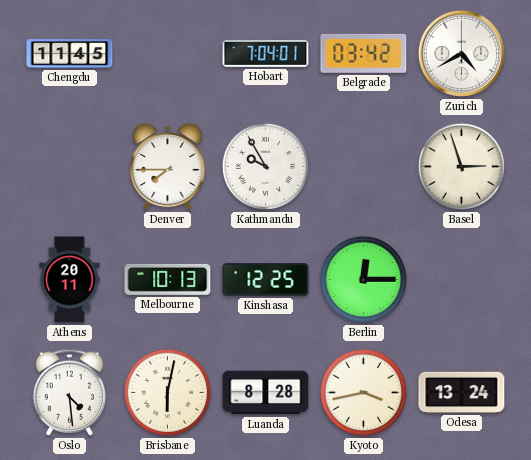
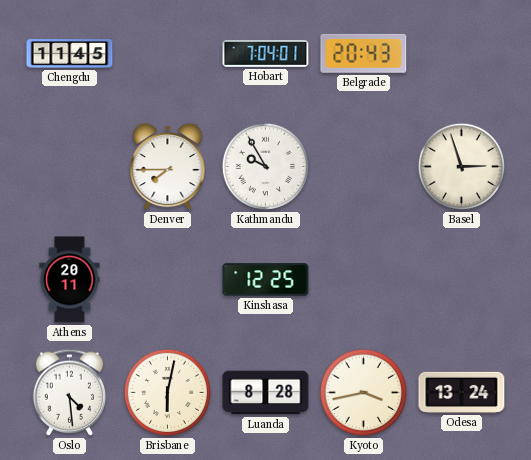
Belgrade: 03:42 -> 20:43 (364, 53)
Zurich: 4:40 -> none (461, 53)
Melbourne: 10:13 -> none (168, 279)
Berlin: 12:15 -> none (364, 280)
